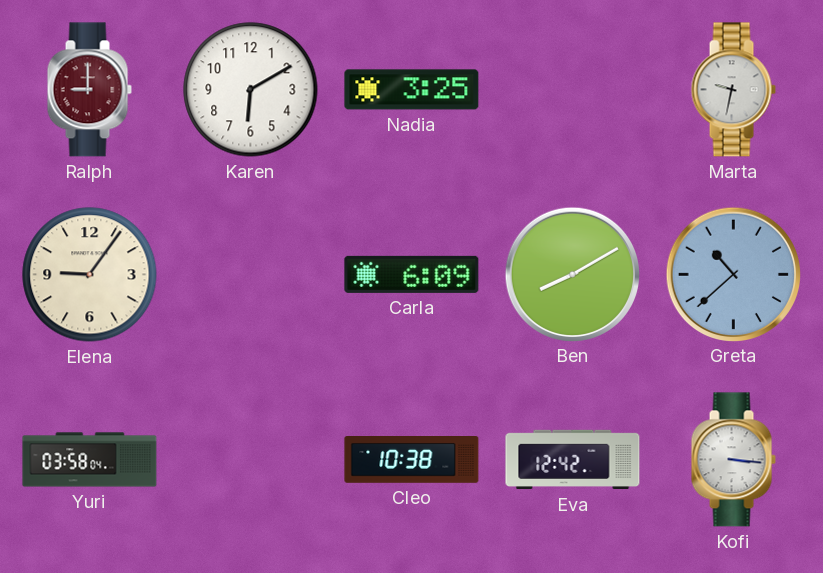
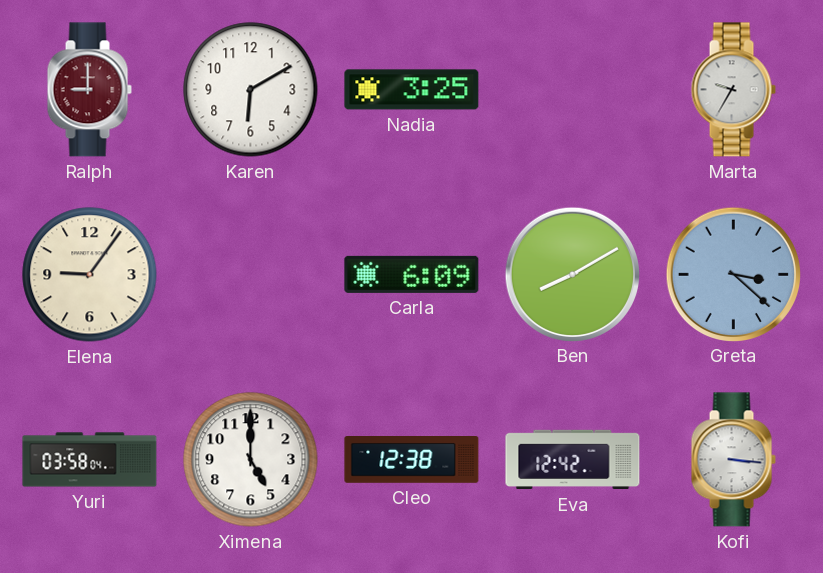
Marta: 9:32 -> 9:35 (733, 90)
Greta: 10:38 -> 3:22 (733, 274)
Ximena: none -> 5:00 (251, 460)
Cleo: 10:38 -> 12:38 (412, 460)
